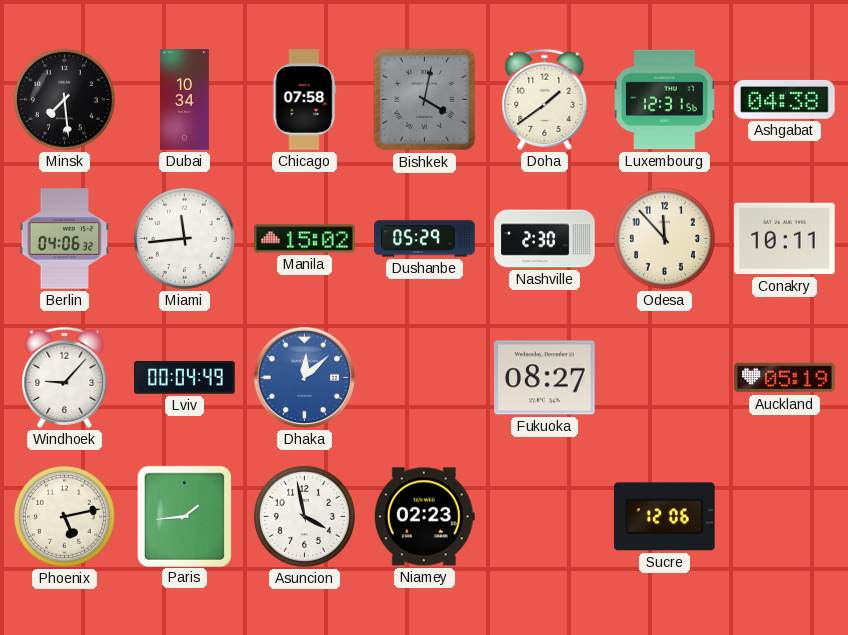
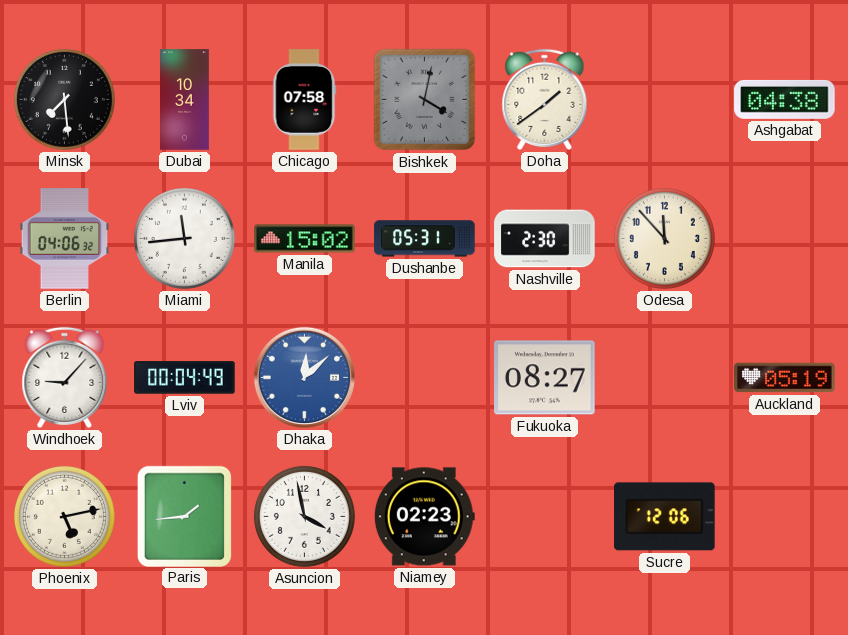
Luxembourg: 12:31 -> none (665, 100)
Dushanbe: 05:29 -> 05:31 (425, 239)
Conakry: 10:11 -> none (785, 239)
